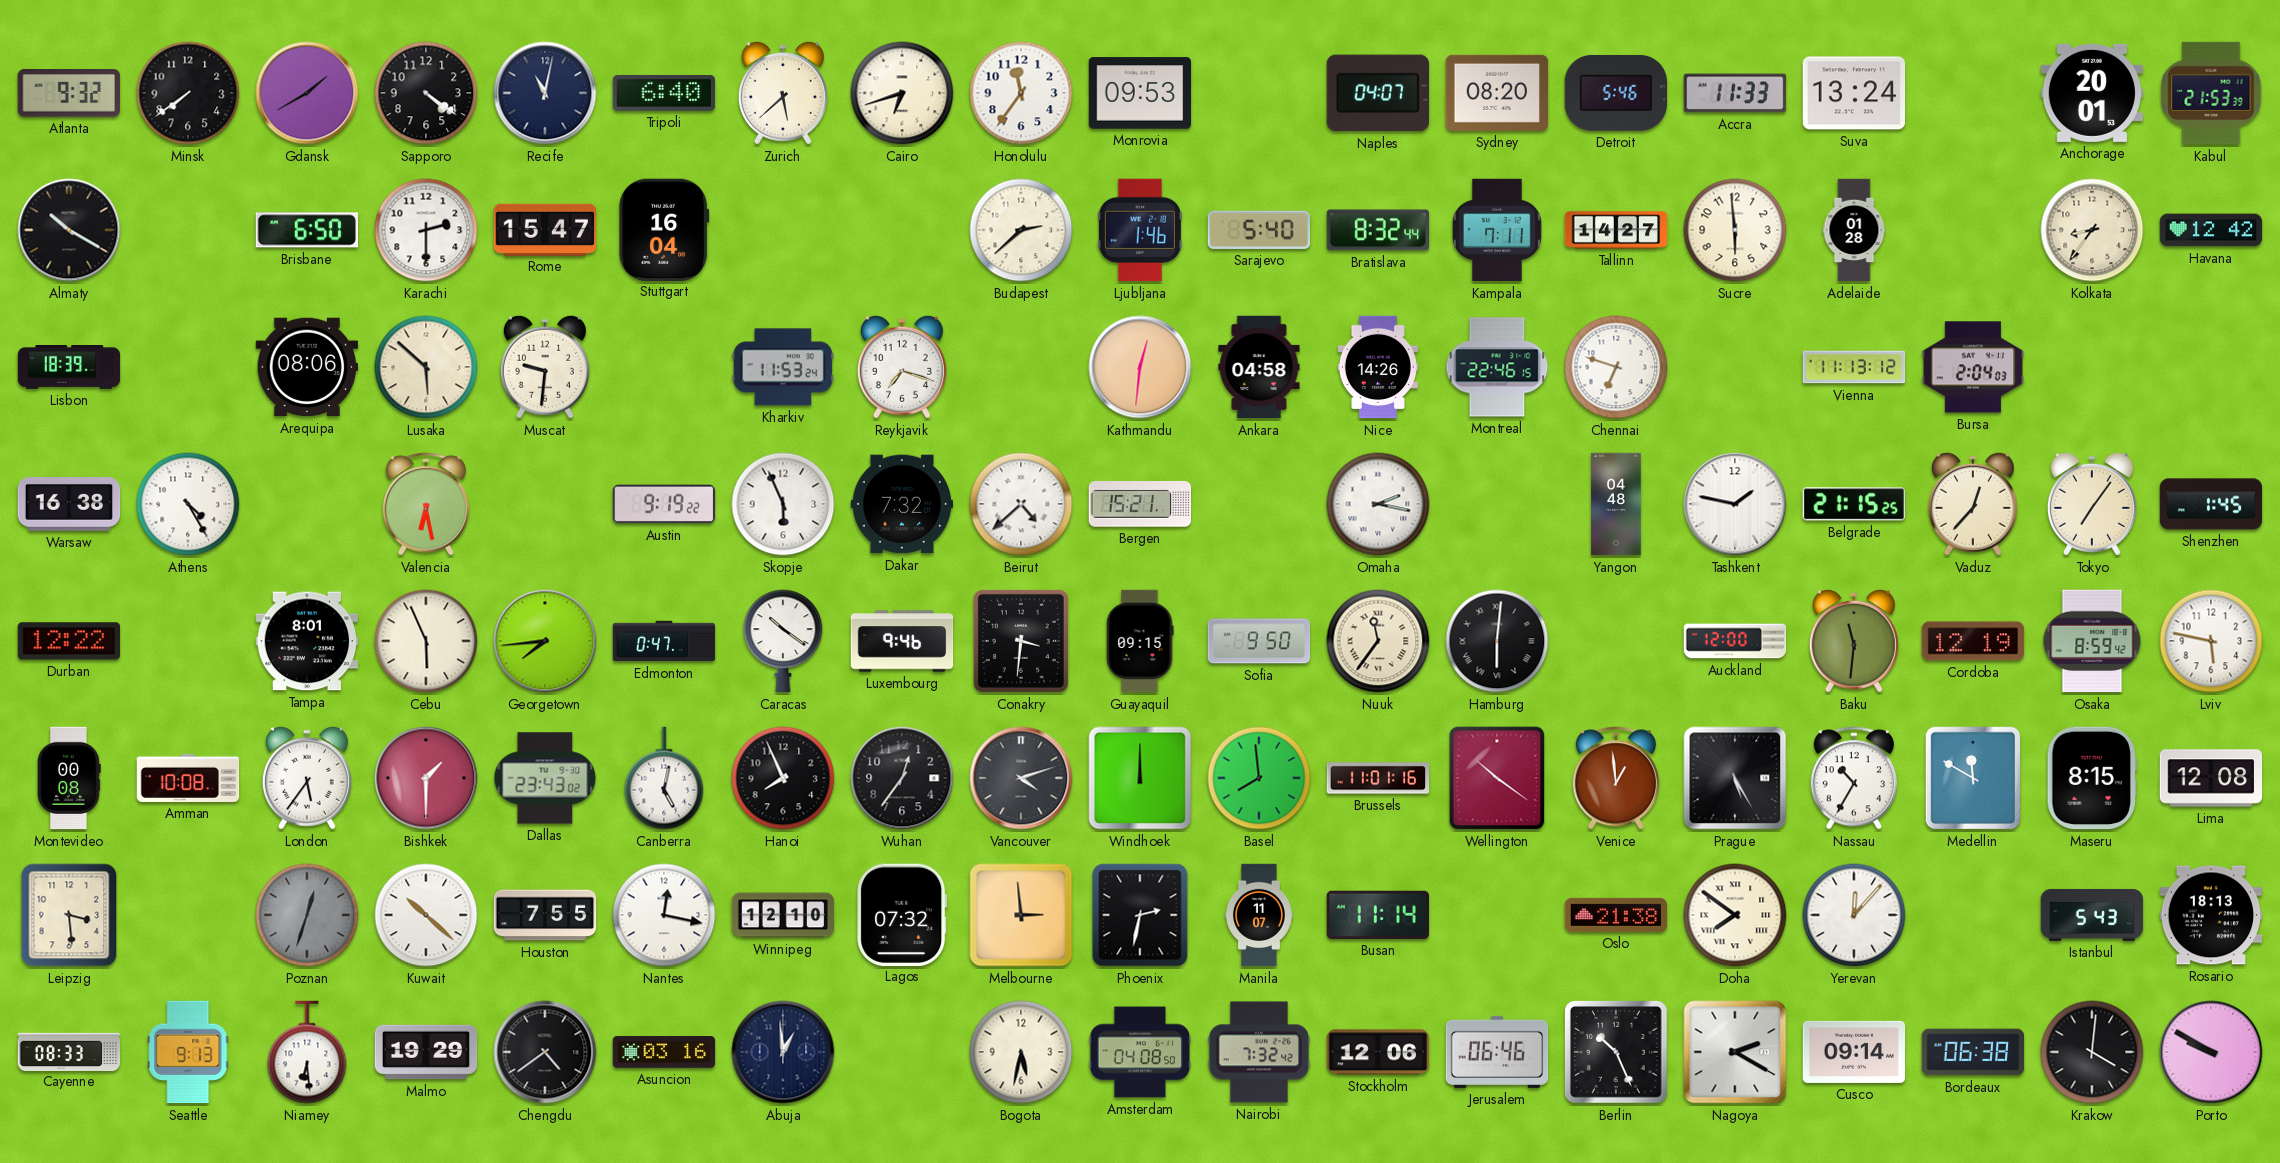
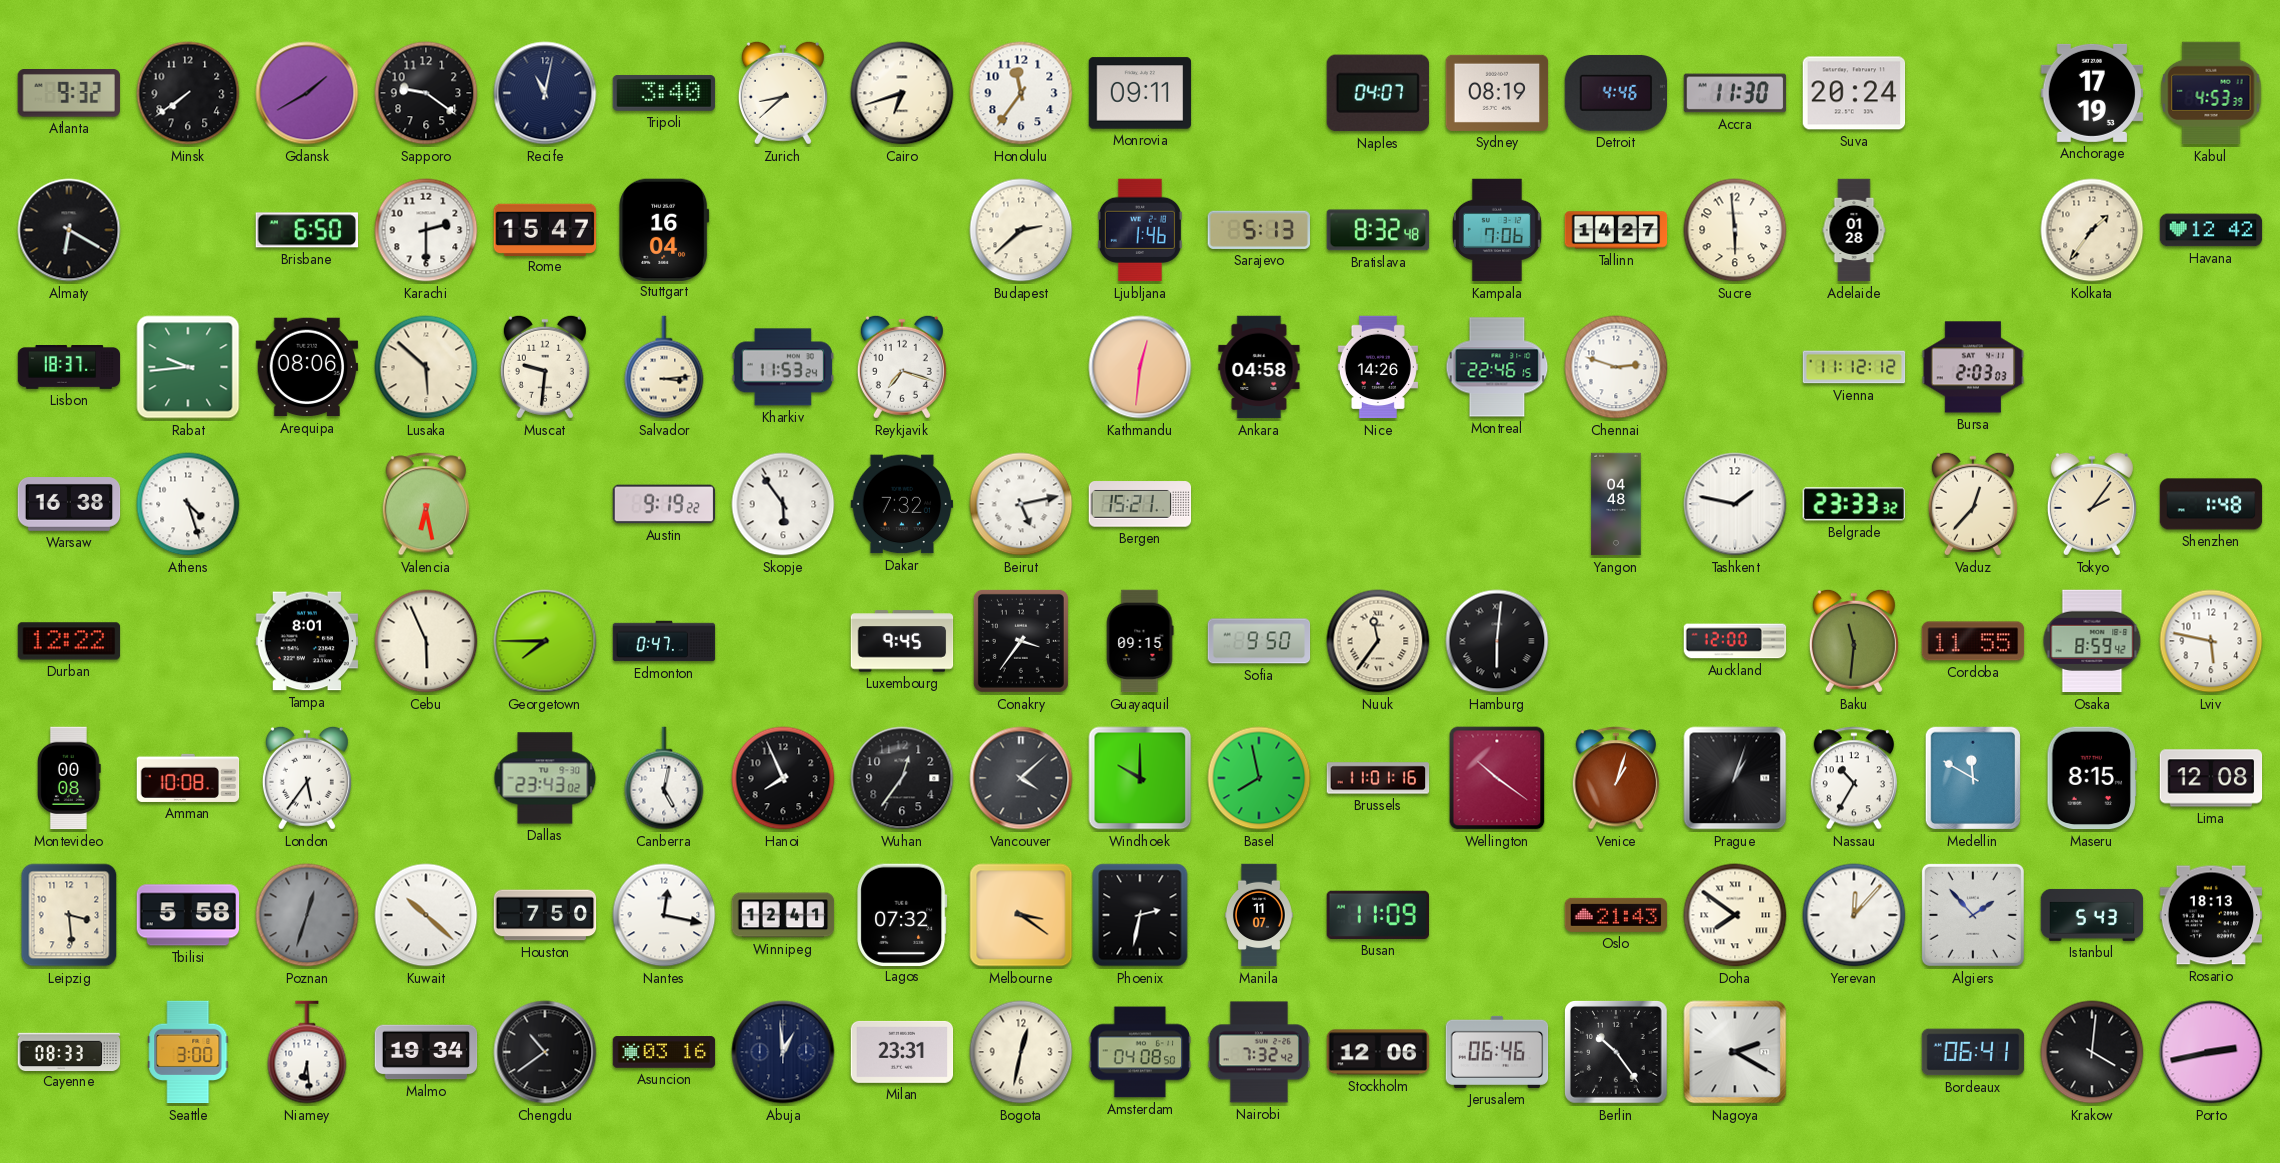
Sapporo: 4:21 -> 9:21 (426, 93)
Tripoli: 6:40 -> 3:40 (664, 93)
Zurich: 5:38 -> 8:38 (783, 93)
Monrovia: 09:53 -> 09:11 (1140, 93)
Sydney: 08:20 -> 08:19 (1497, 93)
Detroit: 5:46 -> 4:46 (1616, 93)
Accra: 11:33 -> 11:30 (1735, 93)
Suva: 13:24 -> 20:24 (1854, 93)
Anchorage: 20:01 -> 17:19 (2091, 93)
Kabul: 21:53 -> 4:53 (2211, 93)
Almaty: 10:20 -> 6:20 (69, 230)
Sarajevo: 5:40 -> 5:13 (1258, 230)
Bratislava: 8:32:44 -> 8:32:48 (1378, 230)
Kampala: 7:11 -> 7:06 (1497, 230)
Kolkata: 8:36 -> 1:36 (2092, 230)
Lisbon: 18:39 -> 18:37 (69, 368)
Rabat: none -> 9:44 (188, 367)
Salvador: none -> 3:14 (664, 367)
Chennai: 6:48 -> 2:48 (1616, 367)
Vienna: 11:13 -> 11:12 (1854, 367)
Bursa: 2:04 -> 2:03 (1973, 367)
Athens: 4:25 -> 4:27 (188, 504)
Skopje: 5:56 -> 5:54 (783, 504)
Beirut: 4:38 -> 5:13 (1021, 504)
Omaha: 2:17 -> none (1378, 504)
Belgrade: 21:15 -> 23:33 (1854, 504)
Tokyo: 7:06 -> 2:06 (2092, 504)
Shenzhen: 1:45 -> 1:48 (2211, 504)
Georgetown: 7:44 -> 7:45 (545, 641)
Caracas: 10:21 -> none (783, 641)
Luxembourg: 9:46 -> 9:45 (902, 641)
Conakry: 3:31 -> 3:36 (1021, 641)
Cordoba: 12:19 -> 11:55 (1973, 641)
Bishkek: 1:30 -> none (426, 778)
Vancouver: 4:12 -> 4:08 (1021, 778)
Windhoek: 12:00 -> 10:00 (1140, 778)
Basel: 7:59 -> 7:58 (1259, 778)
Venice: 12:59 -> 1:03 (1616, 778)
Prague: 5:25 -> 1:03 (1735, 778)
Tbilisi: none -> 5:58 (188, 915)
Houston: 7:55 -> 7:50 (545, 915)
Winnipeg: 12:10 -> 12:41 (783, 915)
Melbourne: 2:59 -> 3:21 (1021, 915)
Busan: 11:14 -> 11:09 (1377, 915)
Oslo: 21:38 -> 21:43 (1616, 915)
Algiers: none -> 1:53 (1973, 915)
Seattle: 9:13 -> 3:00 (188, 1052)
Malmo: 19:29 -> 19:34 (426, 1052)
Chengdu: 4:39 -> 10:39 (545, 1052)
Milan: none -> 23:31 (902, 1052)
Bogota: 5:32 -> 12:32 (1021, 1052)
Berlin: 10:26 -> 10:24 (1617, 1053)
Cusco: 09:14 -> none (1854, 1052)
Bordeaux: 06:38 -> 06:41 (1973, 1052)
Porto: 9:50 -> 2:43 (2211, 1052)
